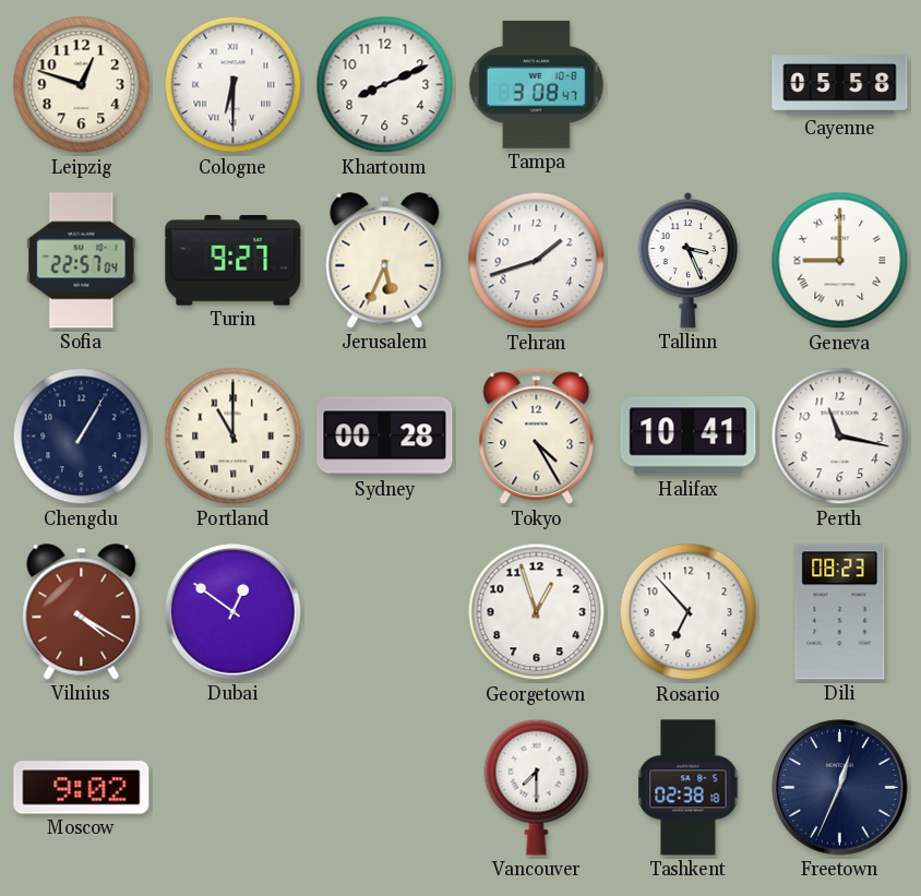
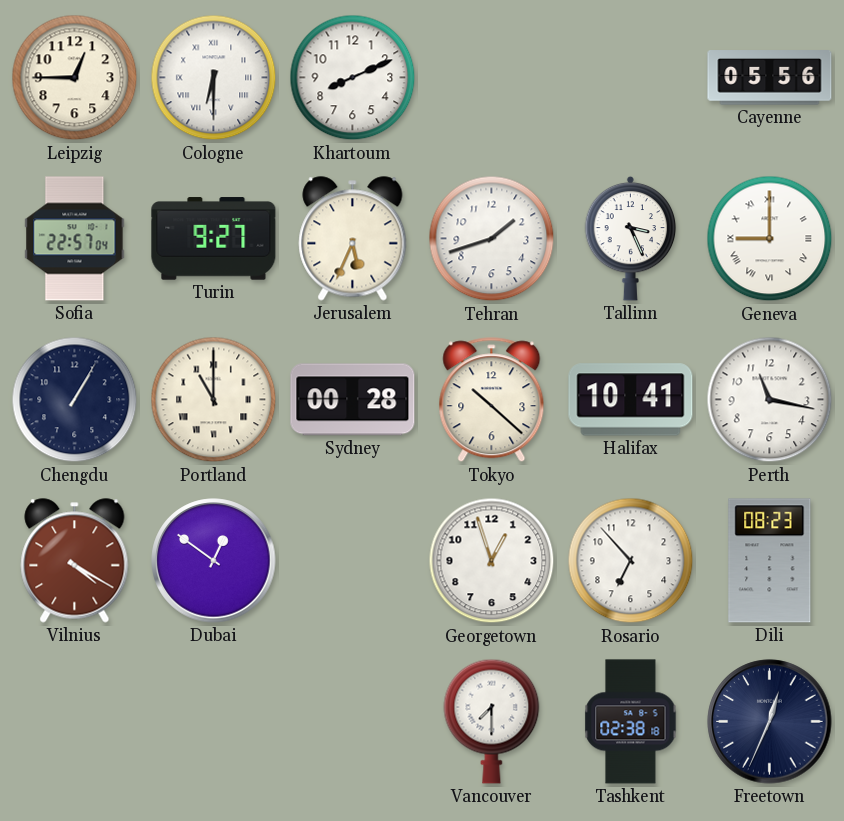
Leipzig: 12:48 -> 12:45 (75, 78)
Tampa: 3:08 -> none (536, 84)
Cayenne: 05:58 -> 05:56 (770, 78)
Tokyo: 4:25 -> 10:22 (492, 400)
Moscow: 9:02 -> none (82, 788)
